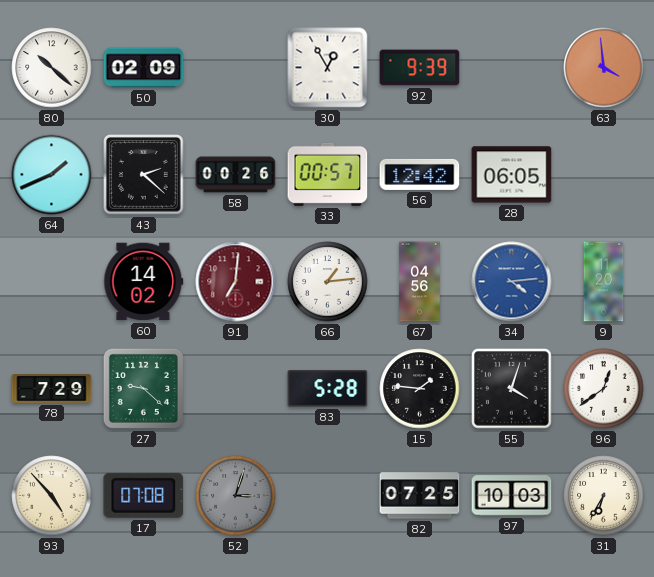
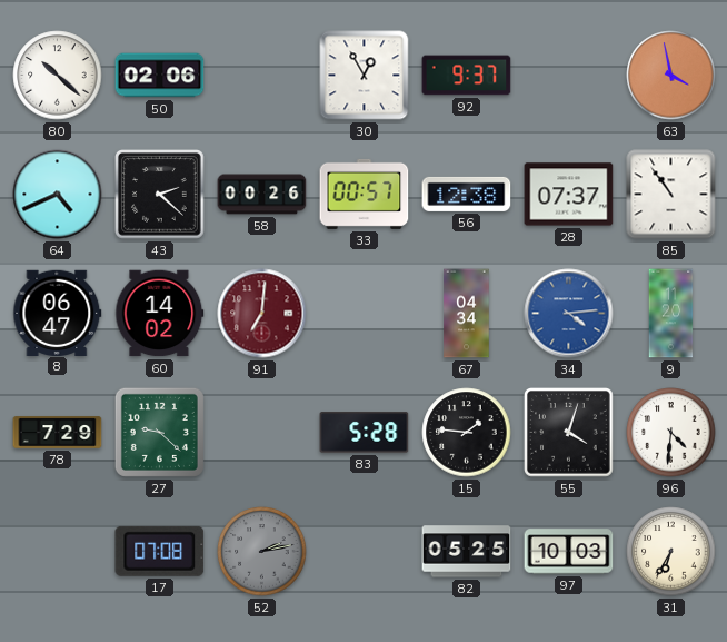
50: 02:09 -> 02:06 (160, 76)
92: 9:39 -> 9:37 (467, 76)
63: 3:59 -> 3:58 (671, 76)
64: 1:41 -> 4:41 (58, 195)
56: 12:42 -> 12:38 (467, 194)
28: 06:05 -> 07:37 (569, 195)
85: none -> 10:54 (671, 195)
8: none -> 06:47 (58, 313)
66: 1:14 -> none (328, 282)
67: 04:56 -> 04:34 (467, 314)
96: 12:39 -> 4:31 (671, 433)
93: 4:53 -> none (52, 496)
52: 3:03 -> 2:13 (262, 552)
82: 07:25 -> 05:25 (467, 552)
